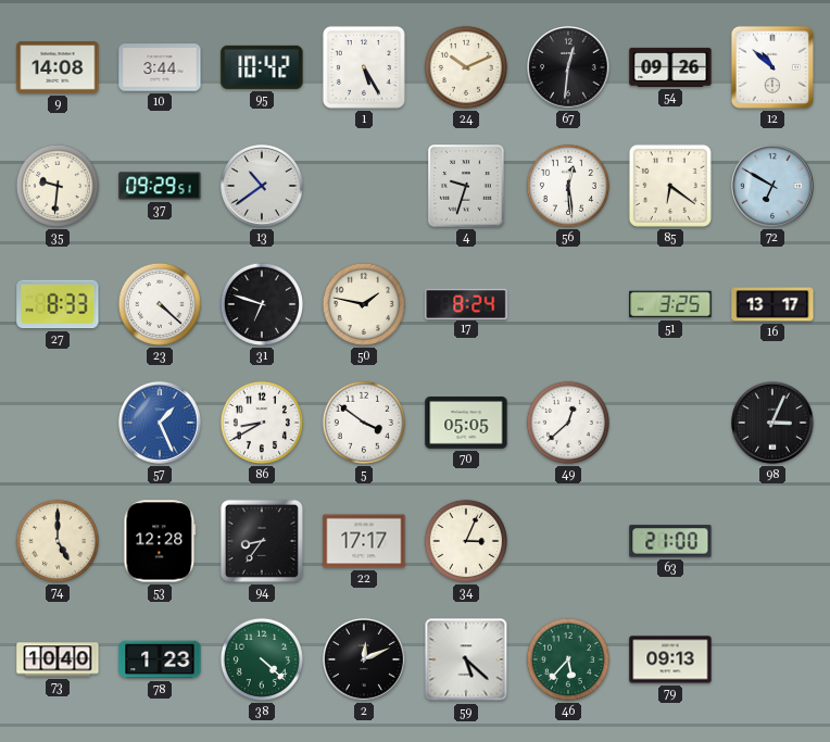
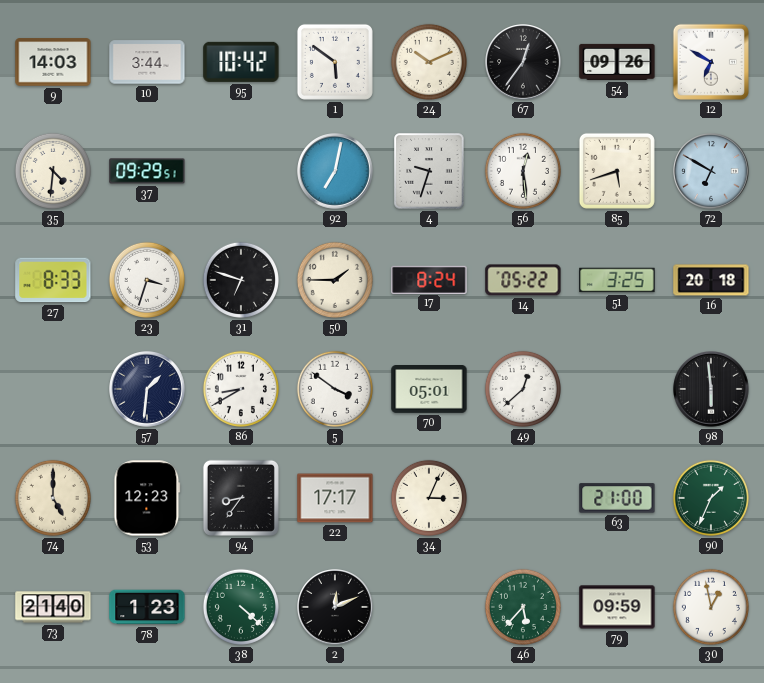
9: 14:08 -> 14:03 (53, 62)
1: 5:25 -> 5:51 (335, 62)
67: 12:31 -> 12:36 (523, 62)
12: 10:52 -> 6:50 (711, 62)
35: 9:31 -> 4:31 (53, 171)
13: 10:39 -> none (262, 186)
92: none -> 7:02 (335, 171)
85: 6:21 -> 5:42 (617, 171)
23: 4:22 -> 3:33 (147, 280)
50: 1:47 -> 1:45 (335, 280)
14: none -> 05:22 (523, 280)
16: 13:17 -> 20:18 (711, 280)
57: 1:26 -> 1:31 (147, 389)
57 dial: blue -> navy (147, 389)
70: 05:05 -> 05:01 (429, 390)
98: 3:04 -> 5:59 (711, 389)
53: 12:28 -> 12:23 (147, 498)
90: none -> 1:34 (711, 498)
73: 10:40 -> 21:40 (53, 607)
59: 5:22 -> none (466, 659)
79: 09:13 -> 09:59 (617, 607)
30: none -> 12:58 (711, 607)
